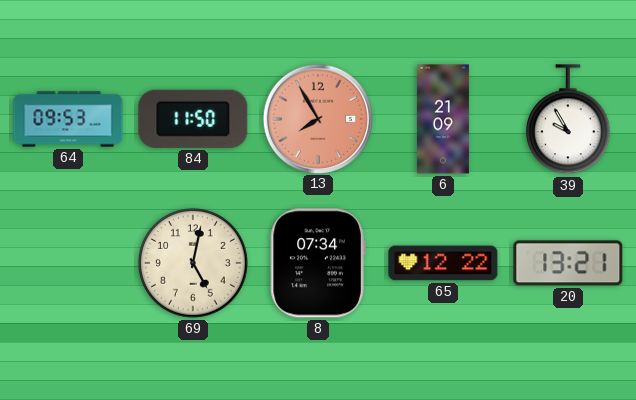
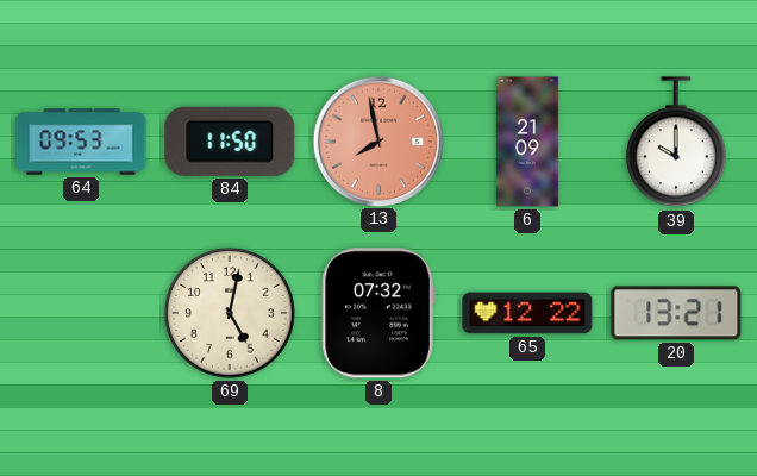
13: 7:55 -> 7:58 (377, 140)
39: 9:55 -> 10:00 (676, 143)
8: 07:34 -> 07:32 (378, 313)
